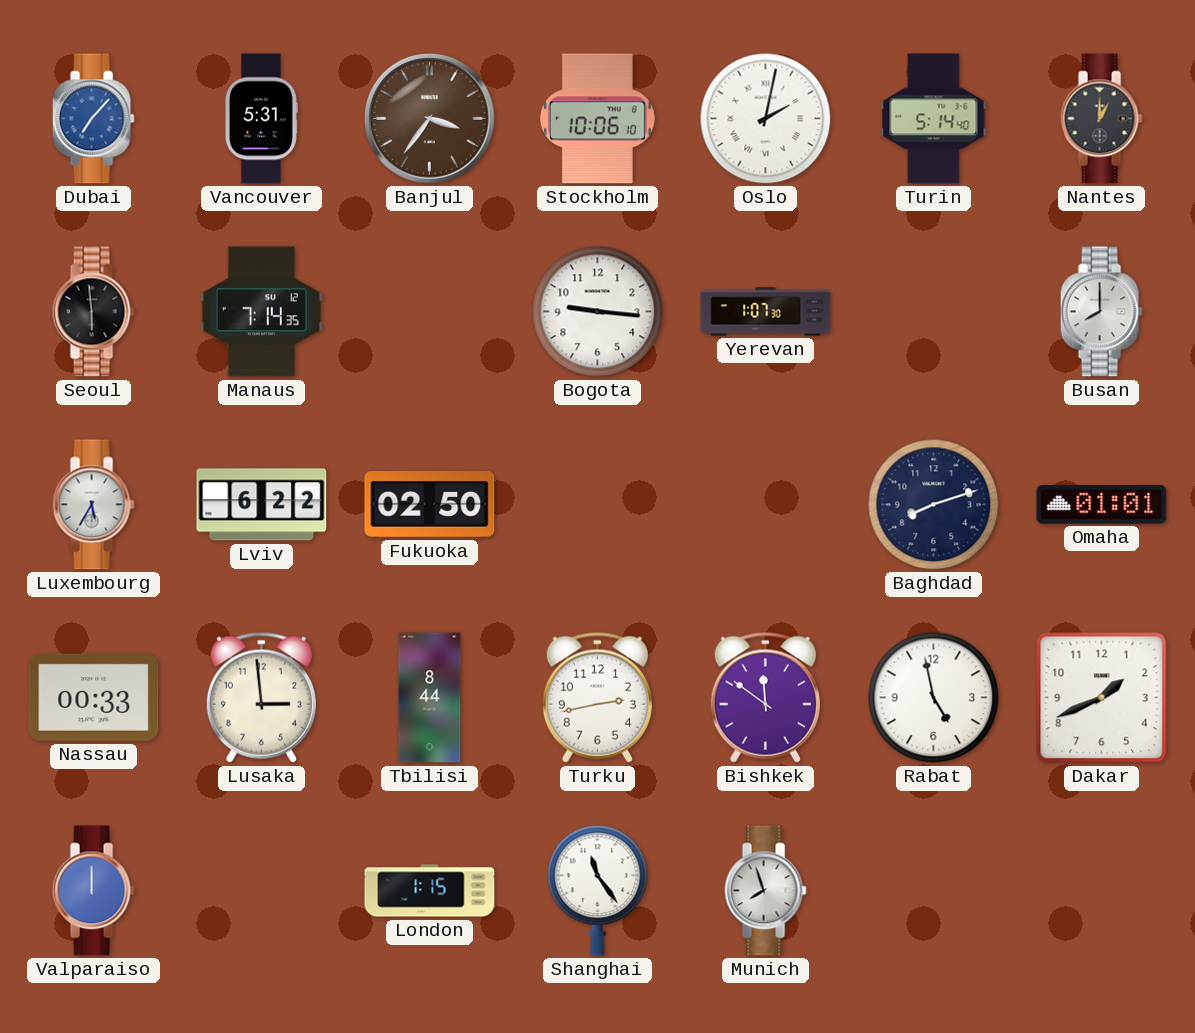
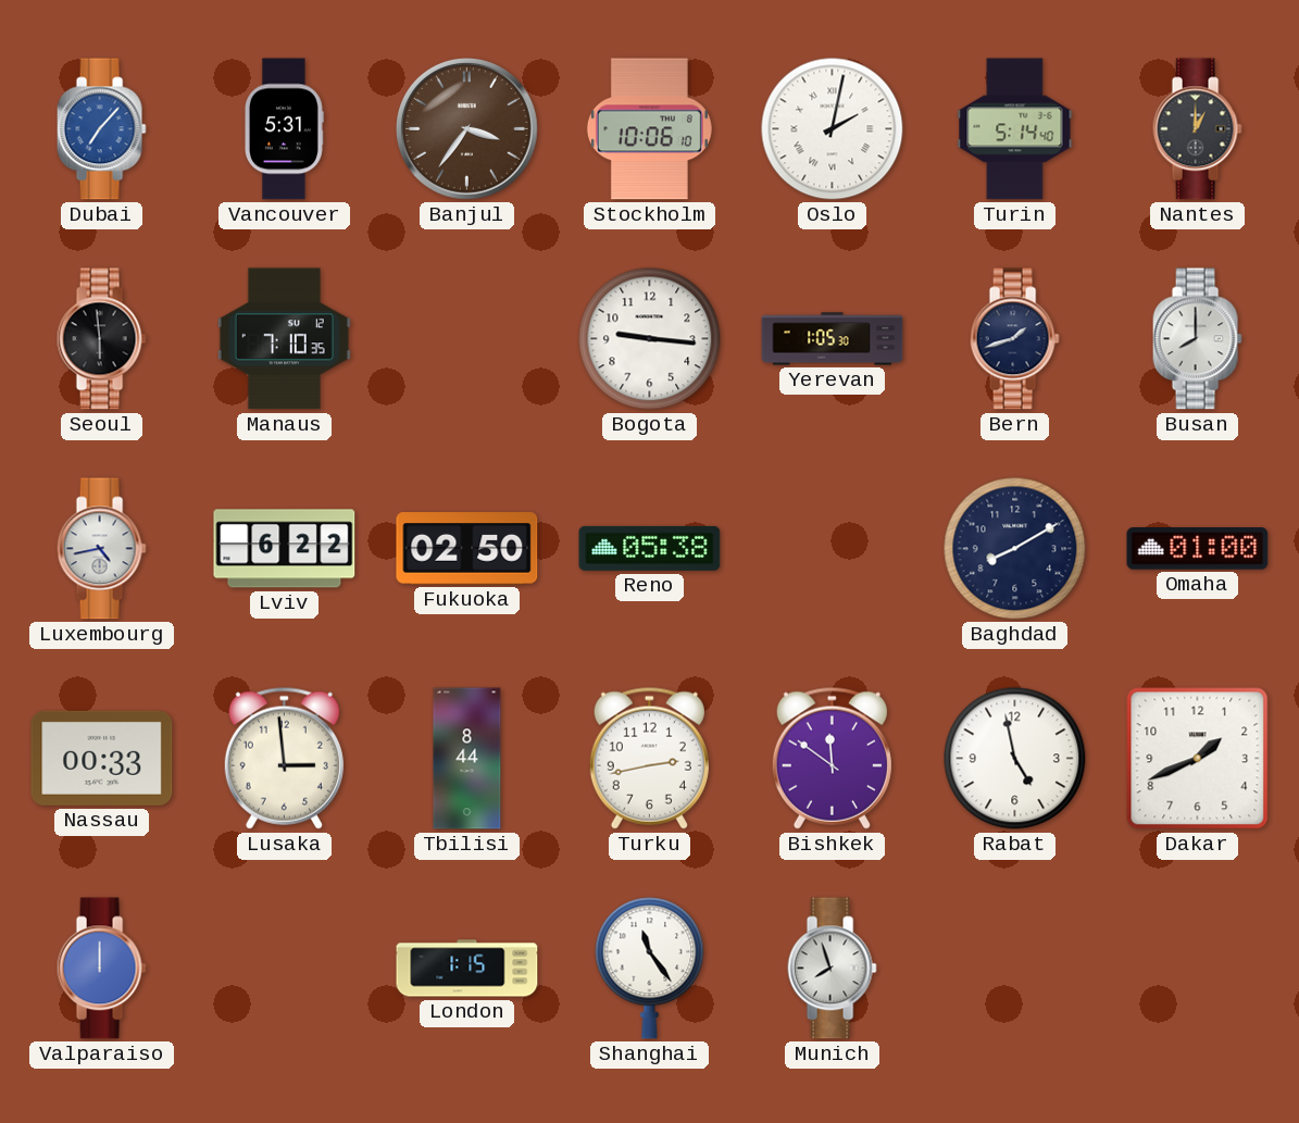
Manaus: 7:14 -> 7:10 (284, 339)
Yerevan: 1:07 -> 1:05 (833, 339)
Bern: none -> 1:42 (1014, 339)
Luxembourg: 5:35 -> 4:43 (101, 549)
Reno: none -> 05:38 (650, 548)
Baghdad: 8:12 -> 8:10 (1015, 549)
Omaha: 01:01 -> 01:00 (1198, 549)
